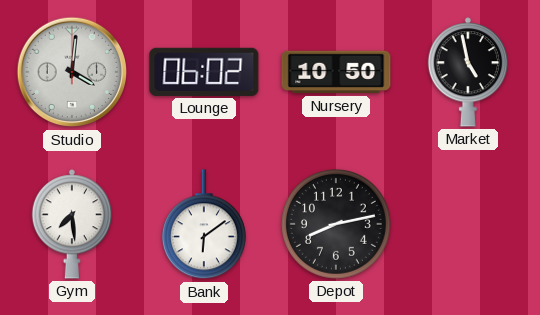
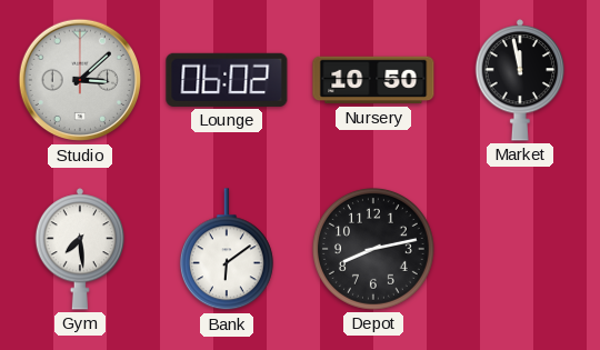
Studio: 4:01 -> 3:08 (80, 80)
Market: 4:58 -> 11:58 (520, 80)
